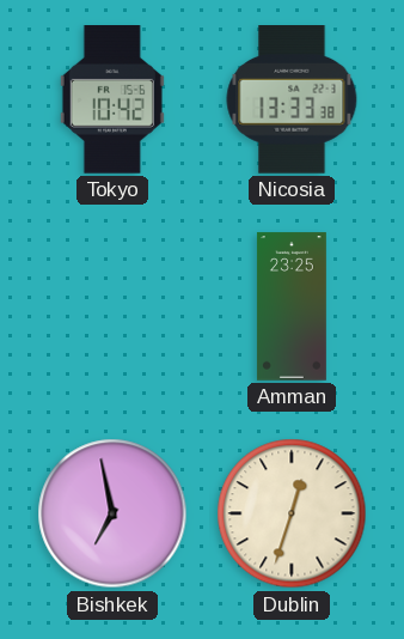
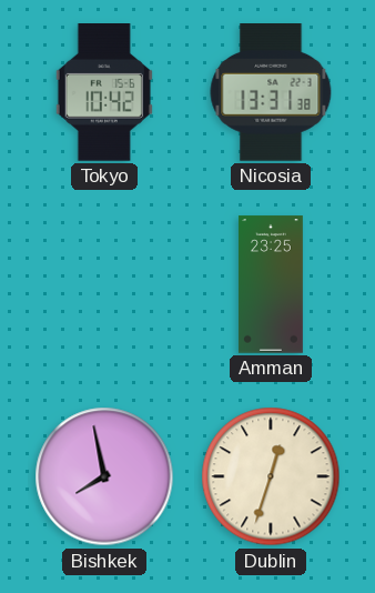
Nicosia: 13:33 -> 13:31 (271, 93)
Bishkek: 6:58 -> 7:58 (104, 476)
